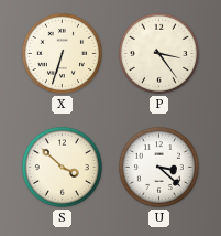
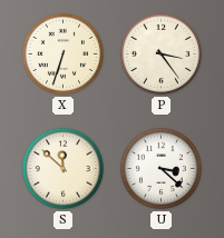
S: 3:52 -> 11:52 (62, 168)
